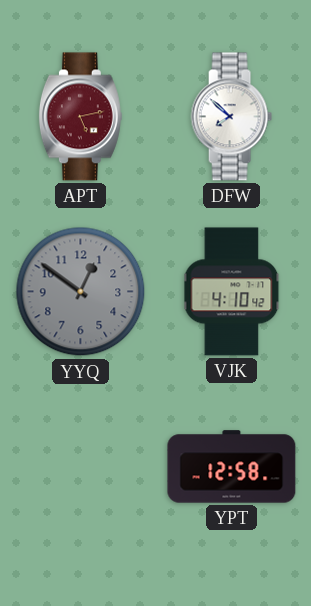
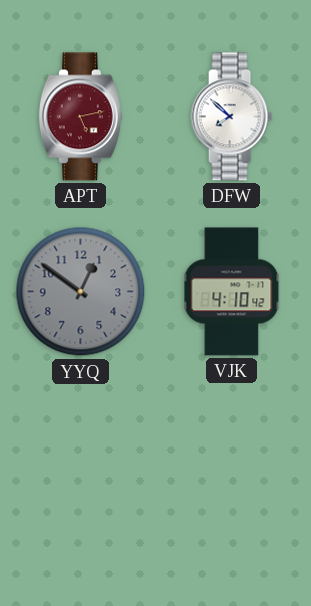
YPT: 12:58 -> none (232, 467)
